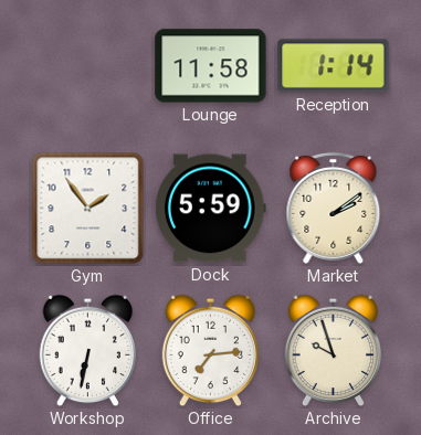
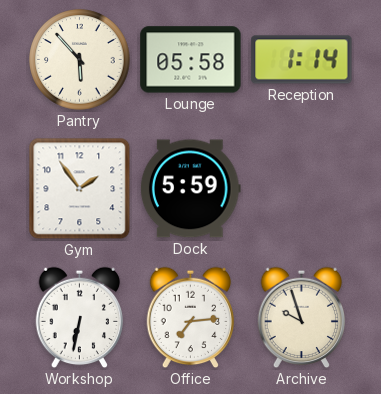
Pantry: none -> 5:53 (80, 60)
Lounge: 11:58 -> 05:58 (191, 60)
Market: 2:09 -> none (334, 208)
